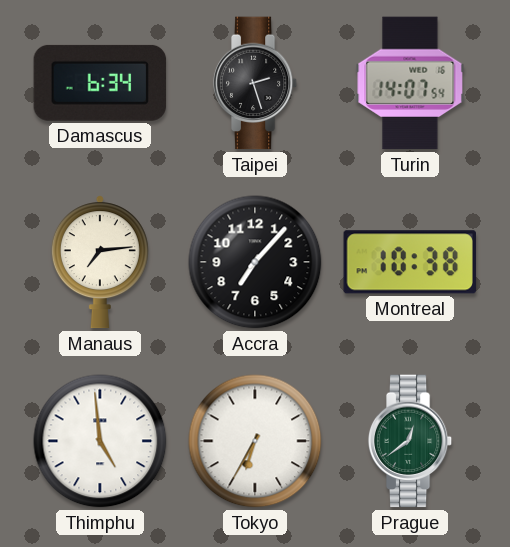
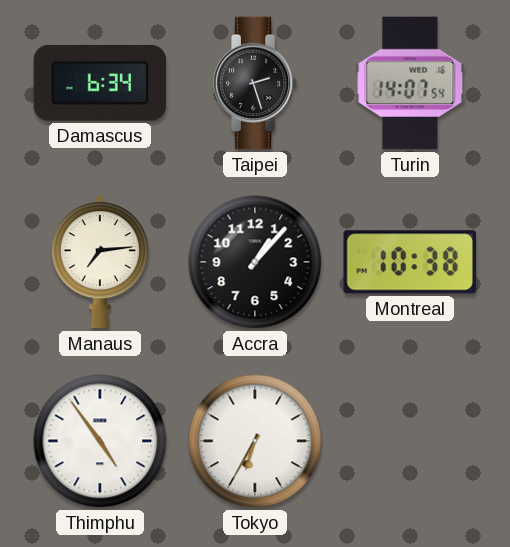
Accra: 7:07 -> 1:07 (255, 262)
Thimphu: 4:59 -> 4:54 (100, 441)
Prague: 12:39 -> none (410, 441)
